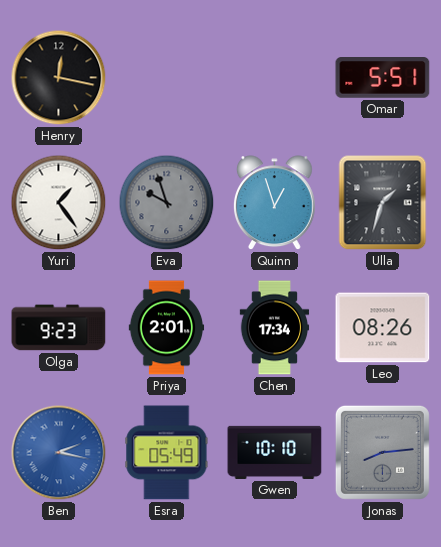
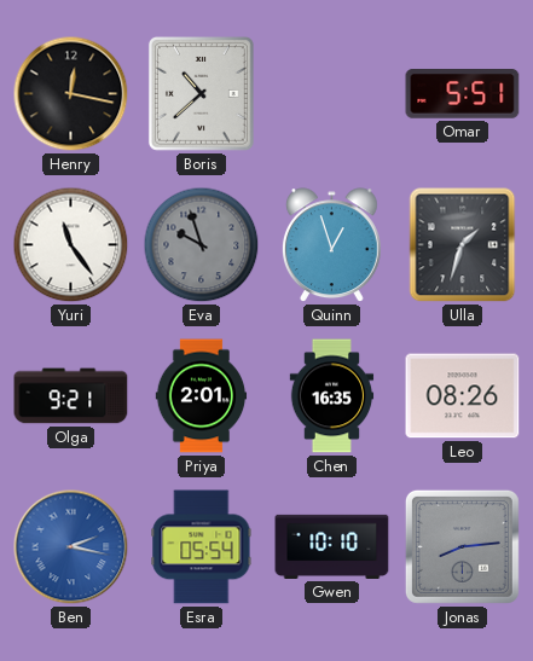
Boris: none -> 10:38 (201, 93)
Yuri: 1:24 -> 11:24 (71, 245)
Olga: 9:23 -> 9:21 (71, 396)
Chen: 17:34 -> 16:35 (332, 396)
Esra: 05:49 -> 05:54 (202, 547)
